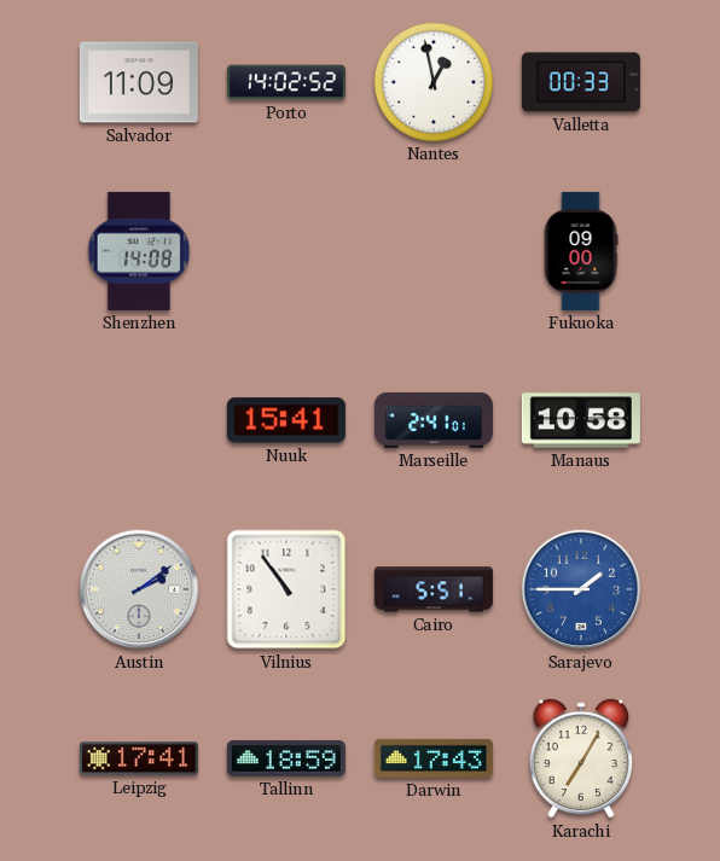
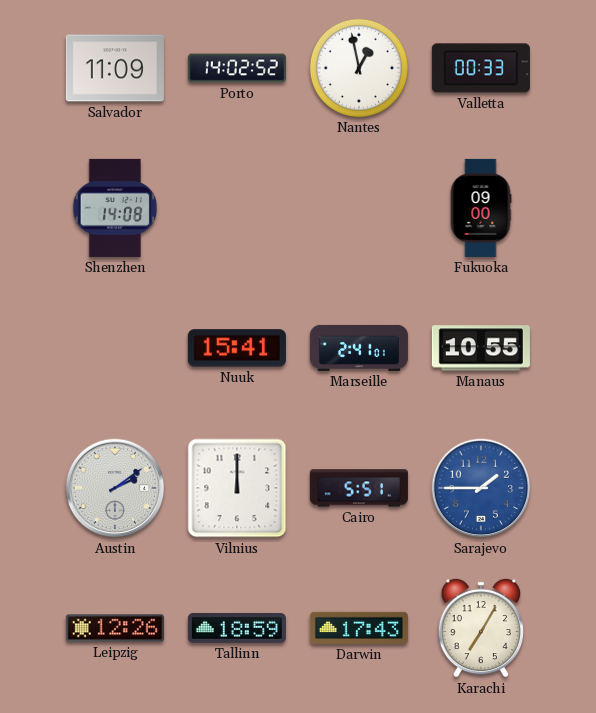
Manaus: 10:58 -> 10:55 (481, 348)
Vilnius: 10:54 -> 12:00 (237, 488)
Leipzig: 17:41 -> 12:26 (115, 628)
